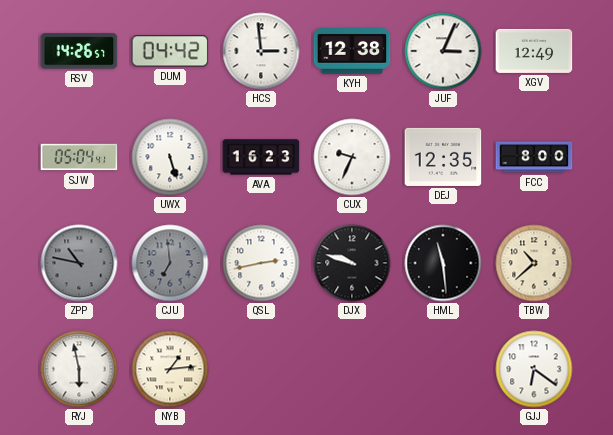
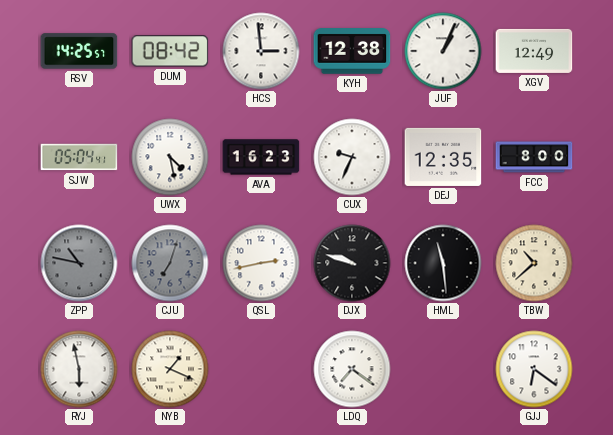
RSV: 14:26 -> 14:25 (79, 51)
DUM: 04:42 -> 08:42 (170, 51)
JUF: 3:04 -> 1:04 (443, 51)
UWX: 5:27 -> 4:28 (170, 157)
CJU: 6:59 -> 7:03 (170, 263)
NYB: 1:14 -> 1:19 (170, 369)
LDQ: none -> 7:21 (352, 369)
